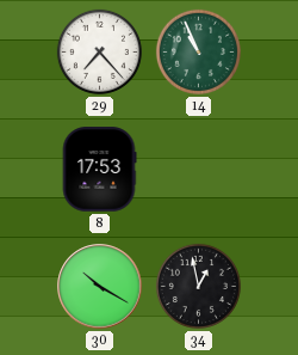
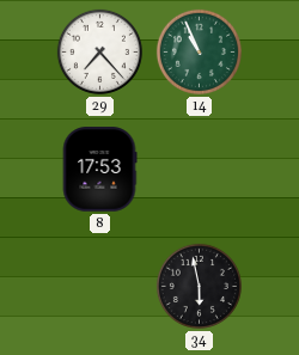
30: 10:20 -> none (100, 287)
34: 12:58 -> 5:58 (199, 286)
